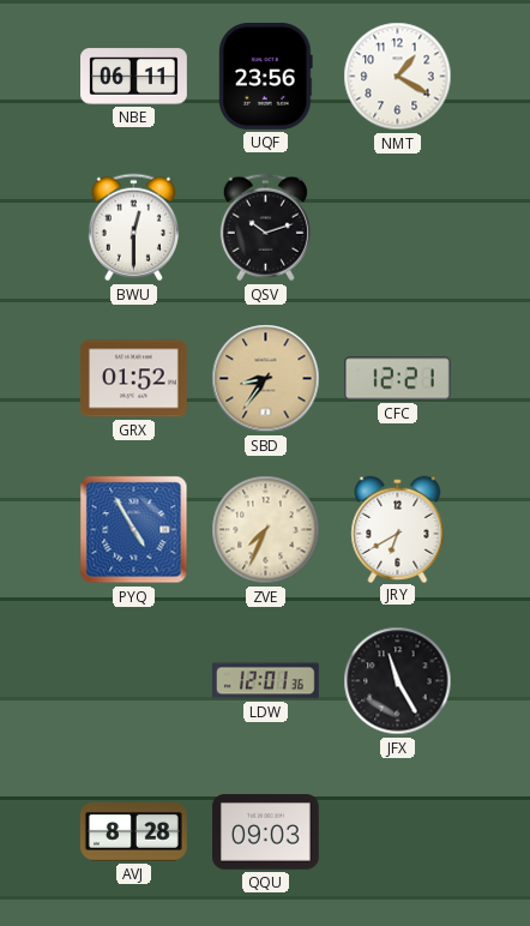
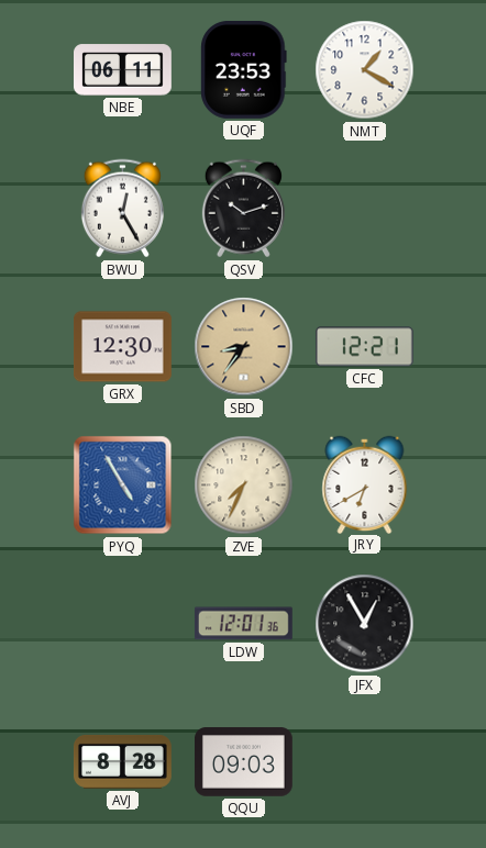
UQF: 23:56 -> 23:53 (244, 69)
BWU: 12:30 -> 12:25 (122, 209)
GRX: 01:52 -> 12:30 (123, 347)
JFX: 11:25 -> 12:55 (365, 624)
